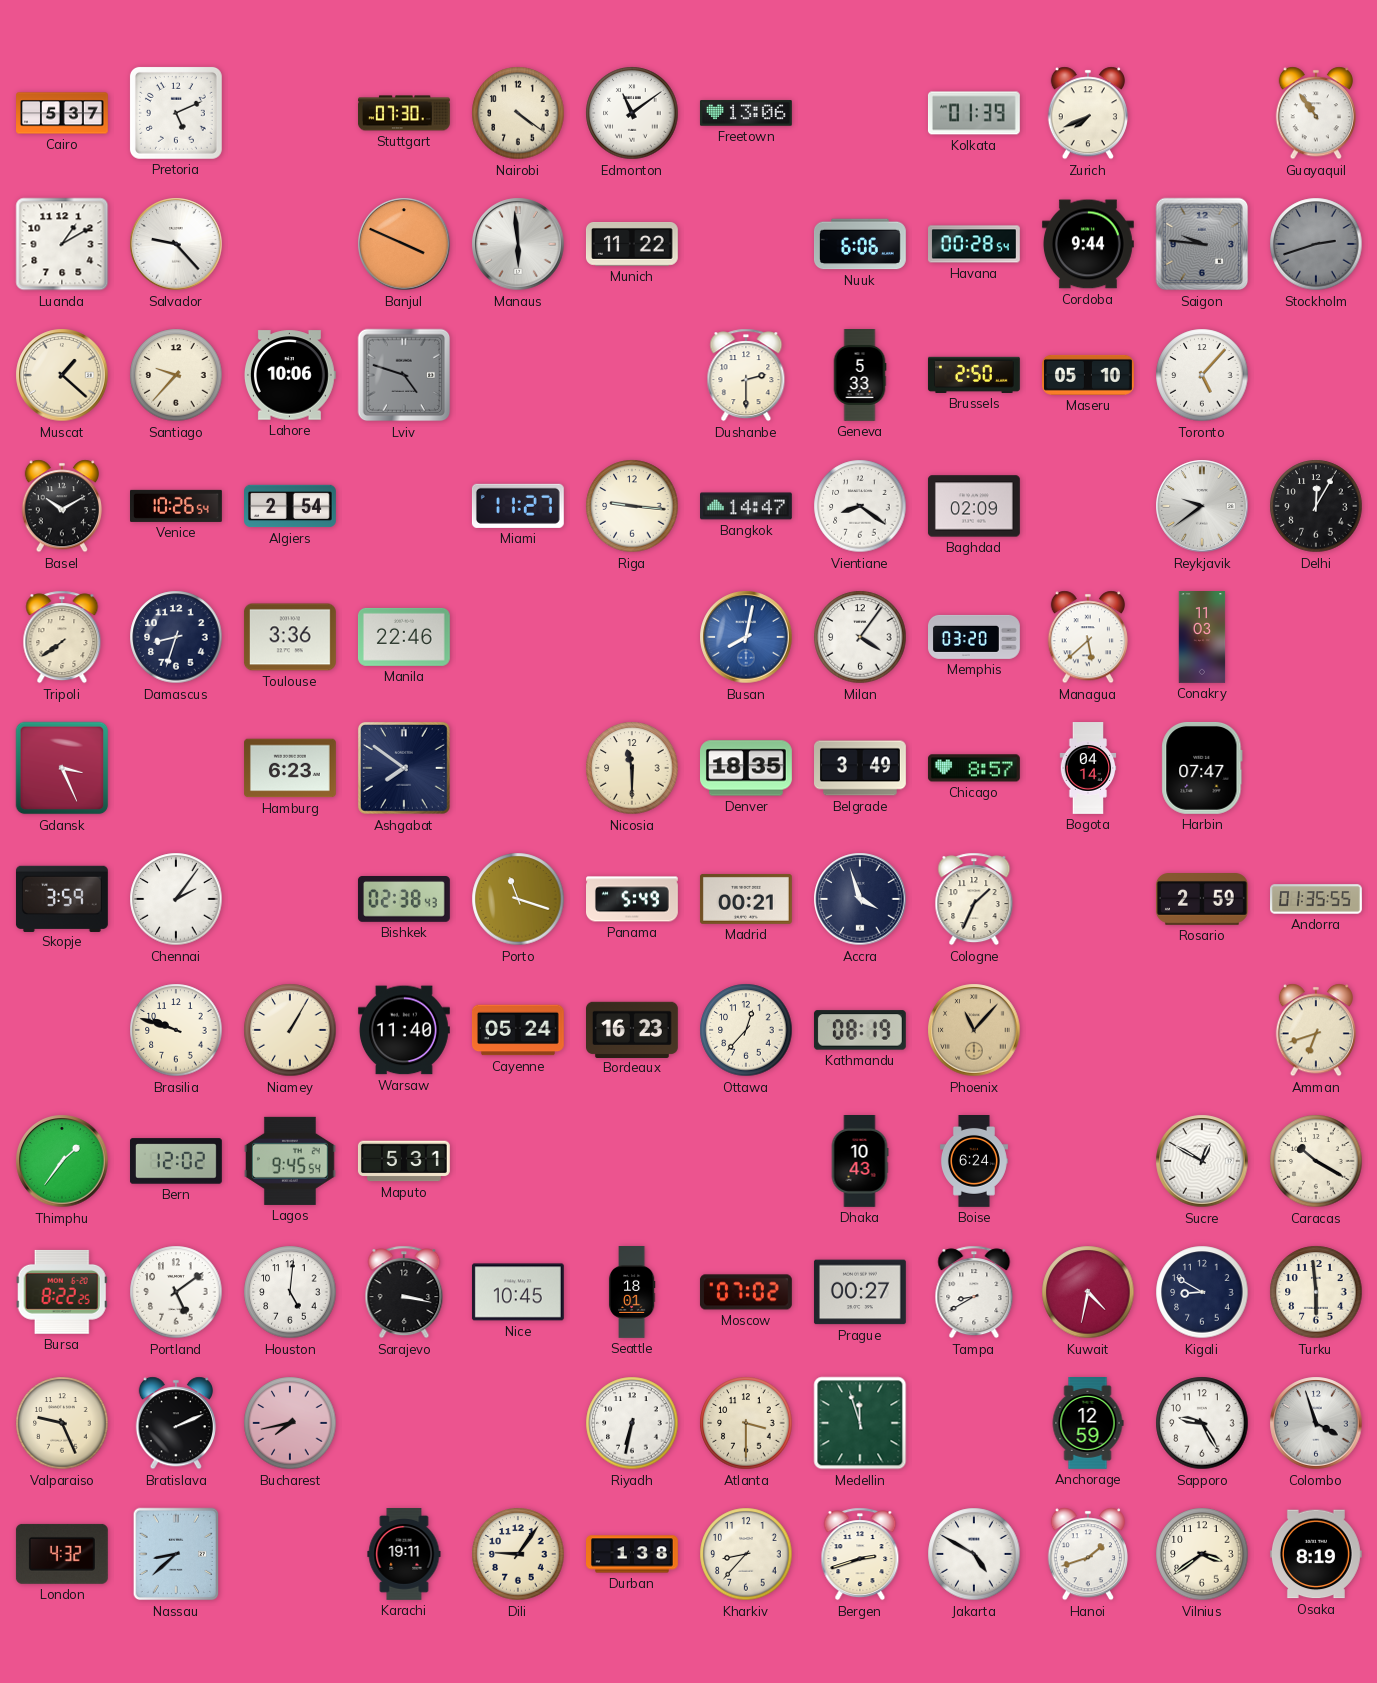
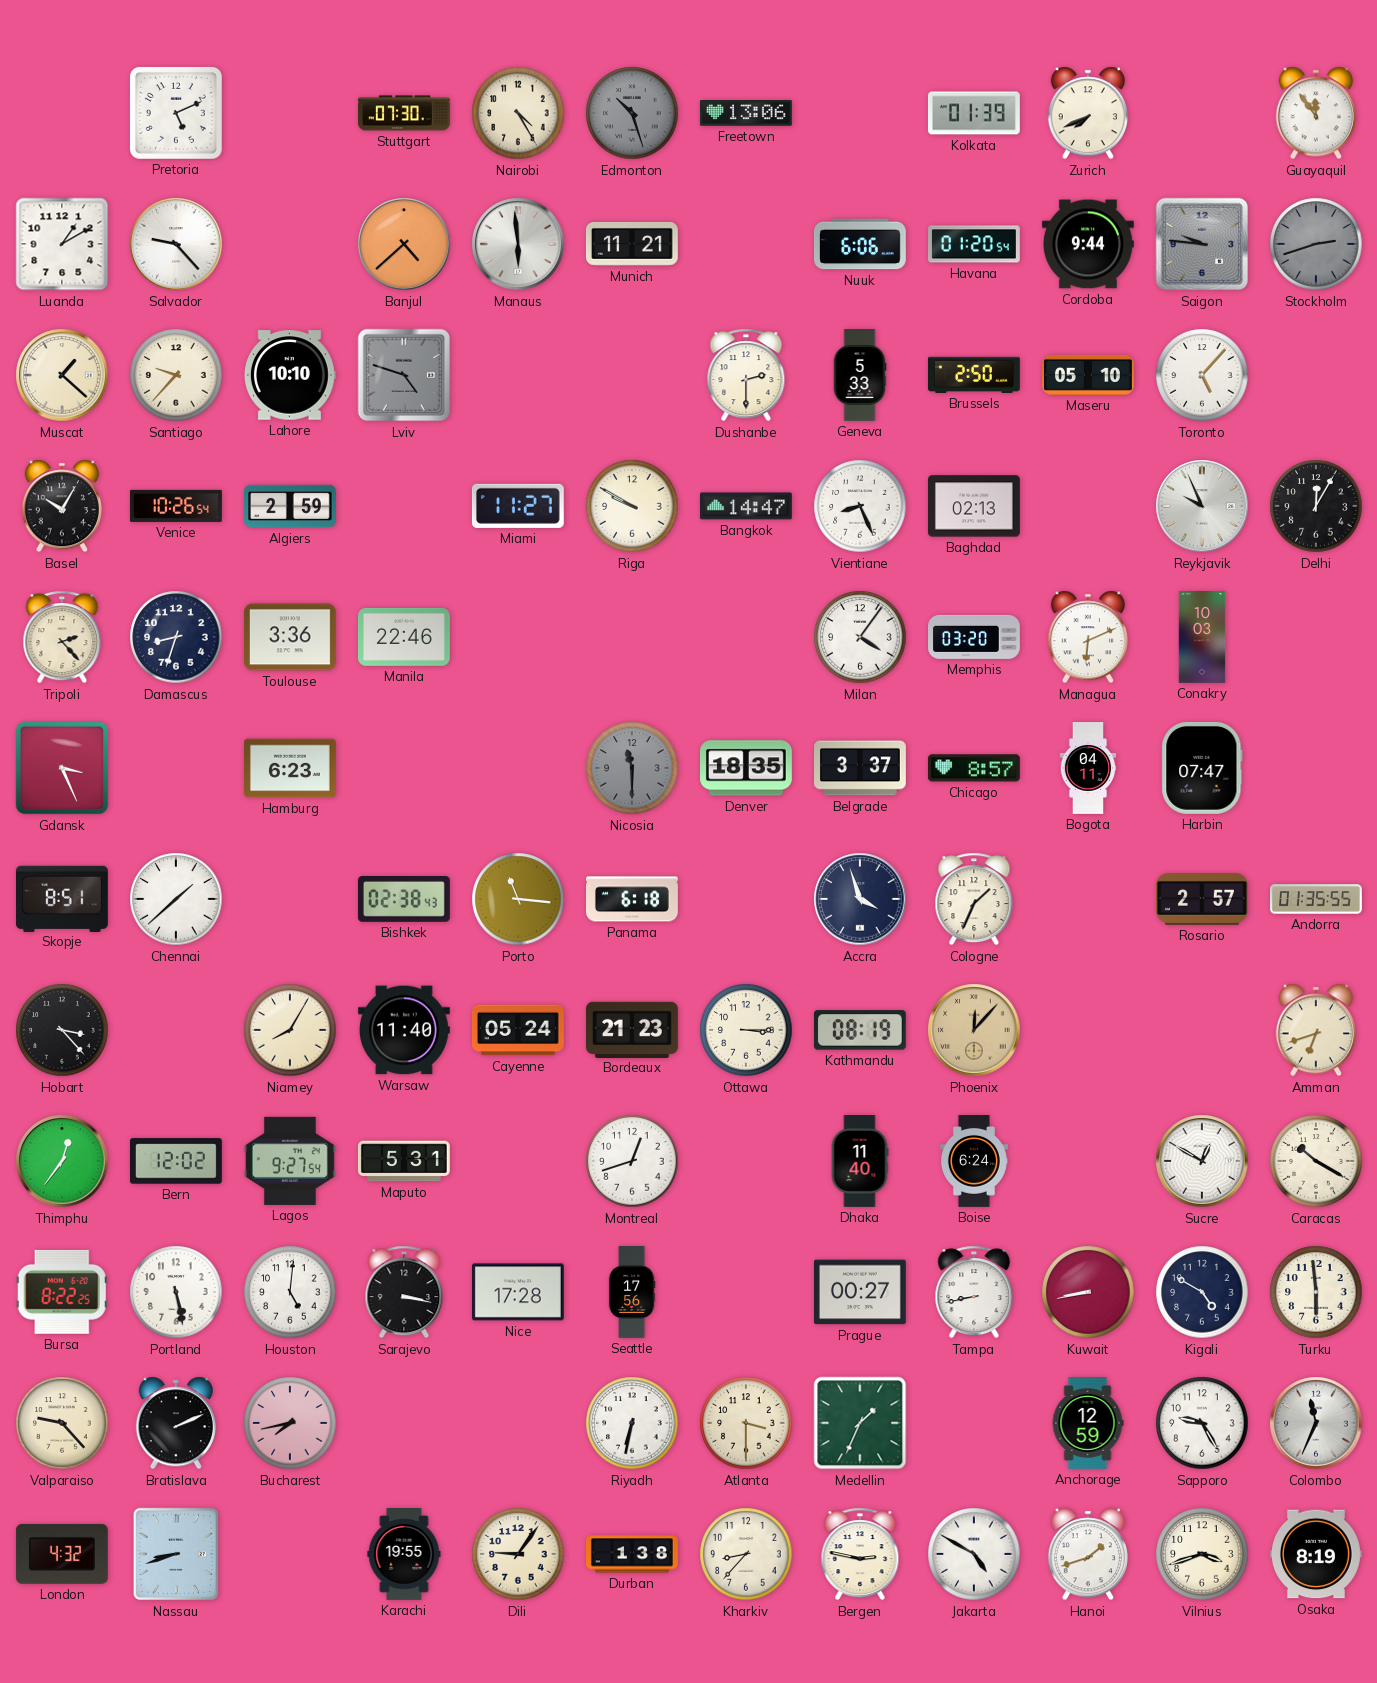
Cairo: 5:37 -> none (63, 113)
Nairobi: 4:21 -> 4:25 (518, 113)
Edmonton: 11:09 -> 10:27 (632, 113)
Edmonton dial: white -> grey (632, 113)
Guayaquil: 10:54 -> 11:54 (1316, 113)
Banjul: 3:49 -> 4:38 (404, 244)
Munich: 11:22 -> 11:21 (632, 245)
Havana: 00:28 -> 01:20 (975, 244)
Lahore: 10:06 -> 10:10 (290, 375)
Basel: 10:10 -> 10:05 (62, 506)
Algiers: 2:54 -> 2:59 (291, 506)
Riga: 9:16 -> 9:50 (632, 506)
Vientiane: 8:21 -> 8:26 (860, 506)
Baghdad: 02:09 -> 02:13 (974, 506)
Reykjavik: 9:39 -> 9:56 (1202, 506)
Tripoli: 7:39 -> 2:23 (62, 637)
Busan: 8:02 -> none (746, 637)
Managua: 5:38 -> 6:11 (1088, 637)
Conakry: 11:03 -> 10:03 (1202, 638)
Ashgabat: 7:51 -> none (404, 768)
Nicosia dial: cream -> grey (632, 768)
Belgrade: 3:49 -> 3:37 (861, 768)
Bogota: 04:14 -> 04:11 (1088, 768)
Skopje: 3:59 -> 8:51 (62, 898)
Chennai: 2:06 -> 1:38 (176, 899)
Porto: 11:18 -> 11:16 (518, 899)
Panama: 5:49 -> 6:18 (633, 899)
Madrid: 00:21 -> none (746, 899)
Rosario: 2:59 -> 2:57 (1202, 900)
Hobart: none -> 3:23 (62, 1030)
Brasilia: 9:48 -> none (176, 1030)
Niamey: 1:05 -> 8:05 (290, 1030)
Bordeaux: 16:23 -> 21:23 (633, 1029)
Ottawa: 12:37 -> 3:15 (746, 1030)
Phoenix: 11:07 -> 12:07 (974, 1030)
Thimphu: 1:36 -> 12:36 (62, 1161)
Lagos: 9:45 -> 9:27 (290, 1161)
Montreal: none -> 12:42 (632, 1161)
Dhaka: 10:43 -> 11:40 (860, 1162)
Portland: 5:09 -> 5:28 (176, 1292)
Nice: 10:45 -> 17:28 (518, 1292)
Seattle: 18:01 -> 17:56 (632, 1293)
Moscow: 07:02 -> none (746, 1292)
Tampa: 8:40 -> 8:43 (974, 1292)
Kuwait: 4:32 -> 8:43 (1088, 1292)
Kigali: 8:50 -> 4:50 (1202, 1292)
Valparaiso: 9:26 -> 9:23 (62, 1423)
Medellin: 11:57 -> 1:34 (860, 1423)
Colombo: 3:57 -> 11:34 (1316, 1423)
Nassau: 8:38 -> 8:42 (176, 1554)
Karachi: 19:11 -> 19:55 (404, 1555)
Bergen: 2:42 -> 2:47 (860, 1554)
Vilnius: 3:39 -> 3:42 (1202, 1554)
